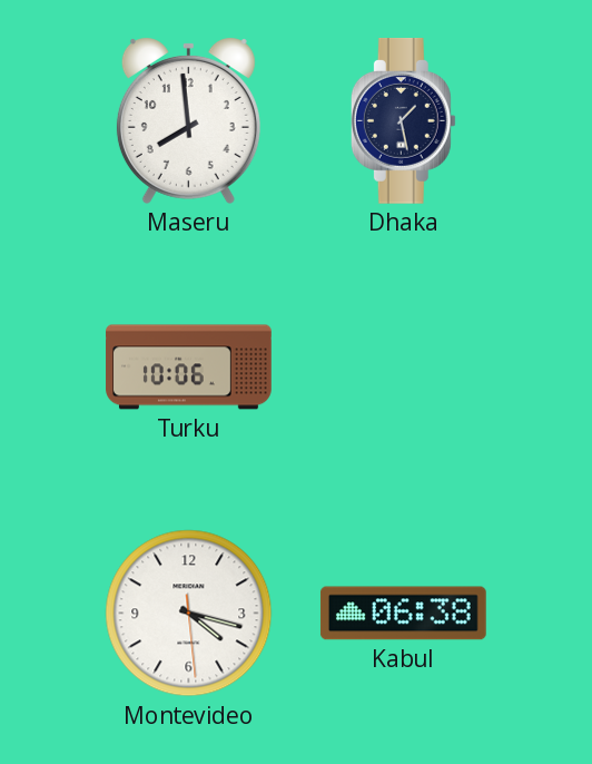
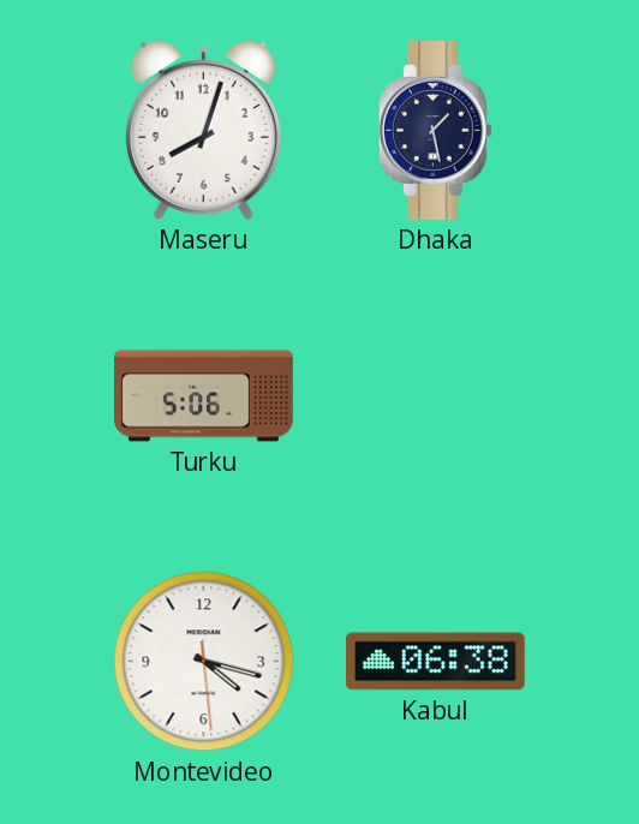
Maseru: 7:59 -> 8:03 (203, 131)
Turku: 10:06 -> 5:06 (204, 396)
